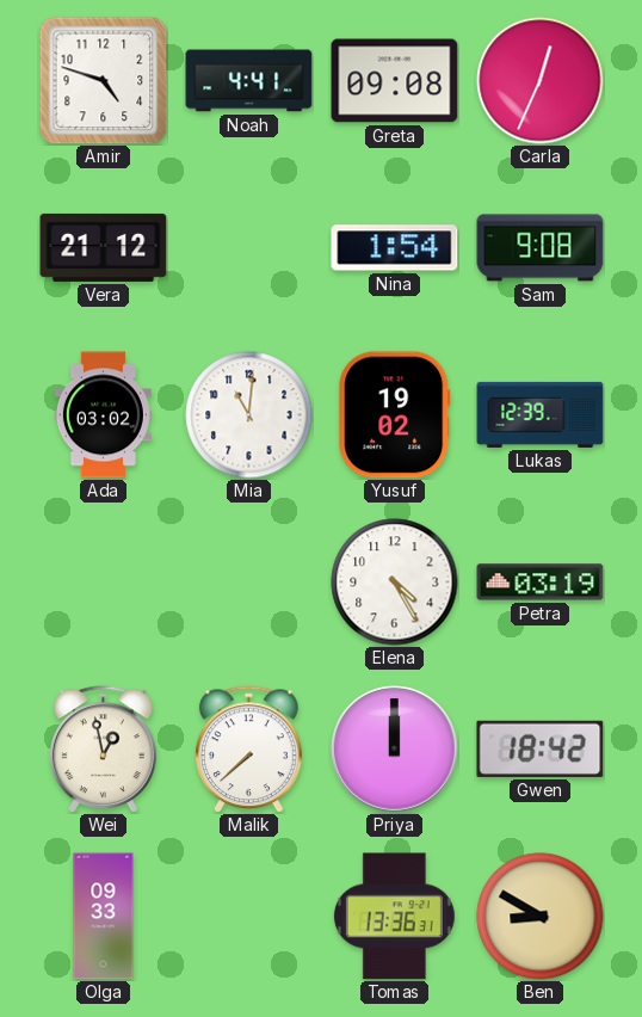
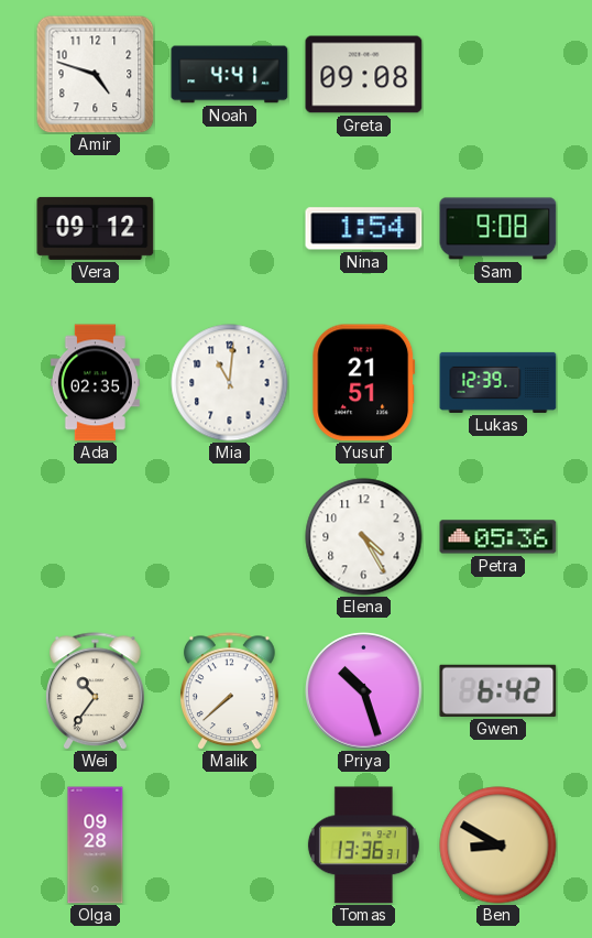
Carla: 12:34 -> none (541, 81)
Vera: 21:12 -> 09:12 (96, 228)
Ada: 03:02 -> 02:35 (95, 383)
Yusuf: 19:02 -> 21:51 (364, 383)
Petra: 03:19 -> 05:36 (498, 537)
Wei: 12:58 -> 10:36 (96, 691)
Priya: 12:00 -> 10:27 (364, 691)
Gwen: 18:42 -> 6:42 (498, 690)
Olga: 09:33 -> 09:28 (96, 846)
